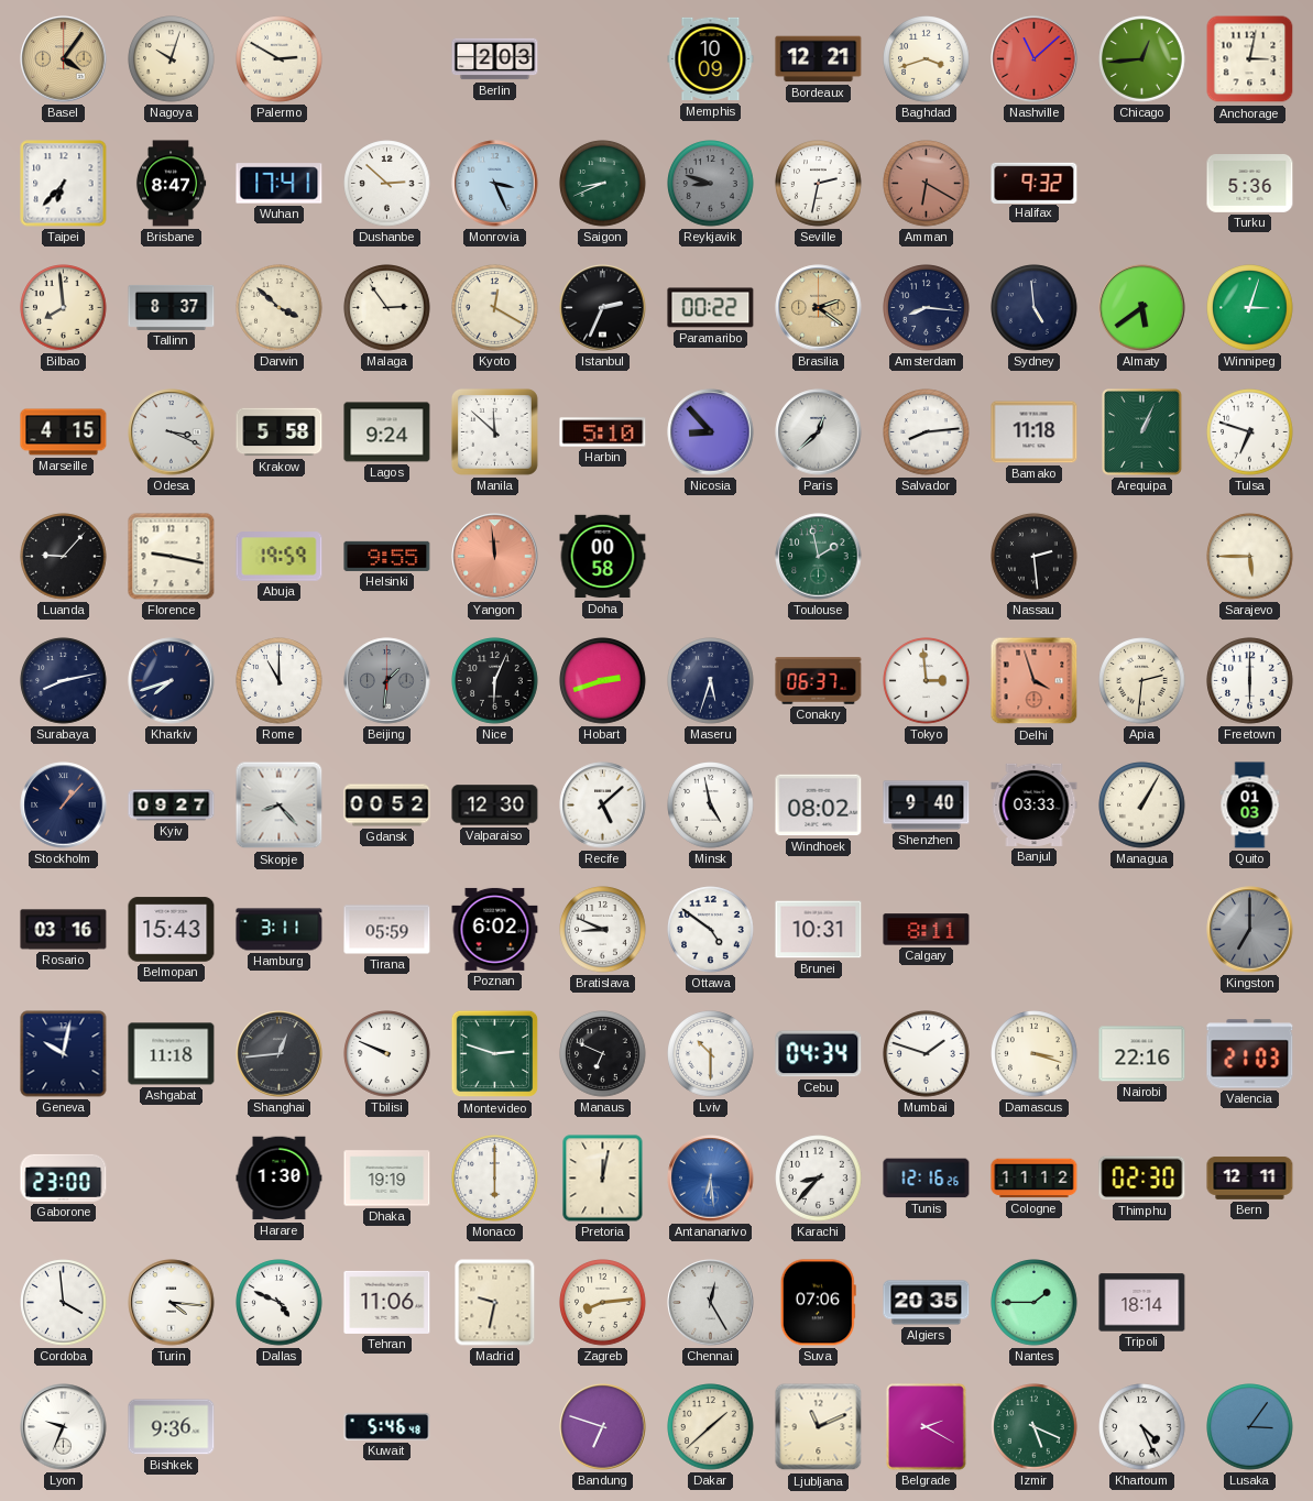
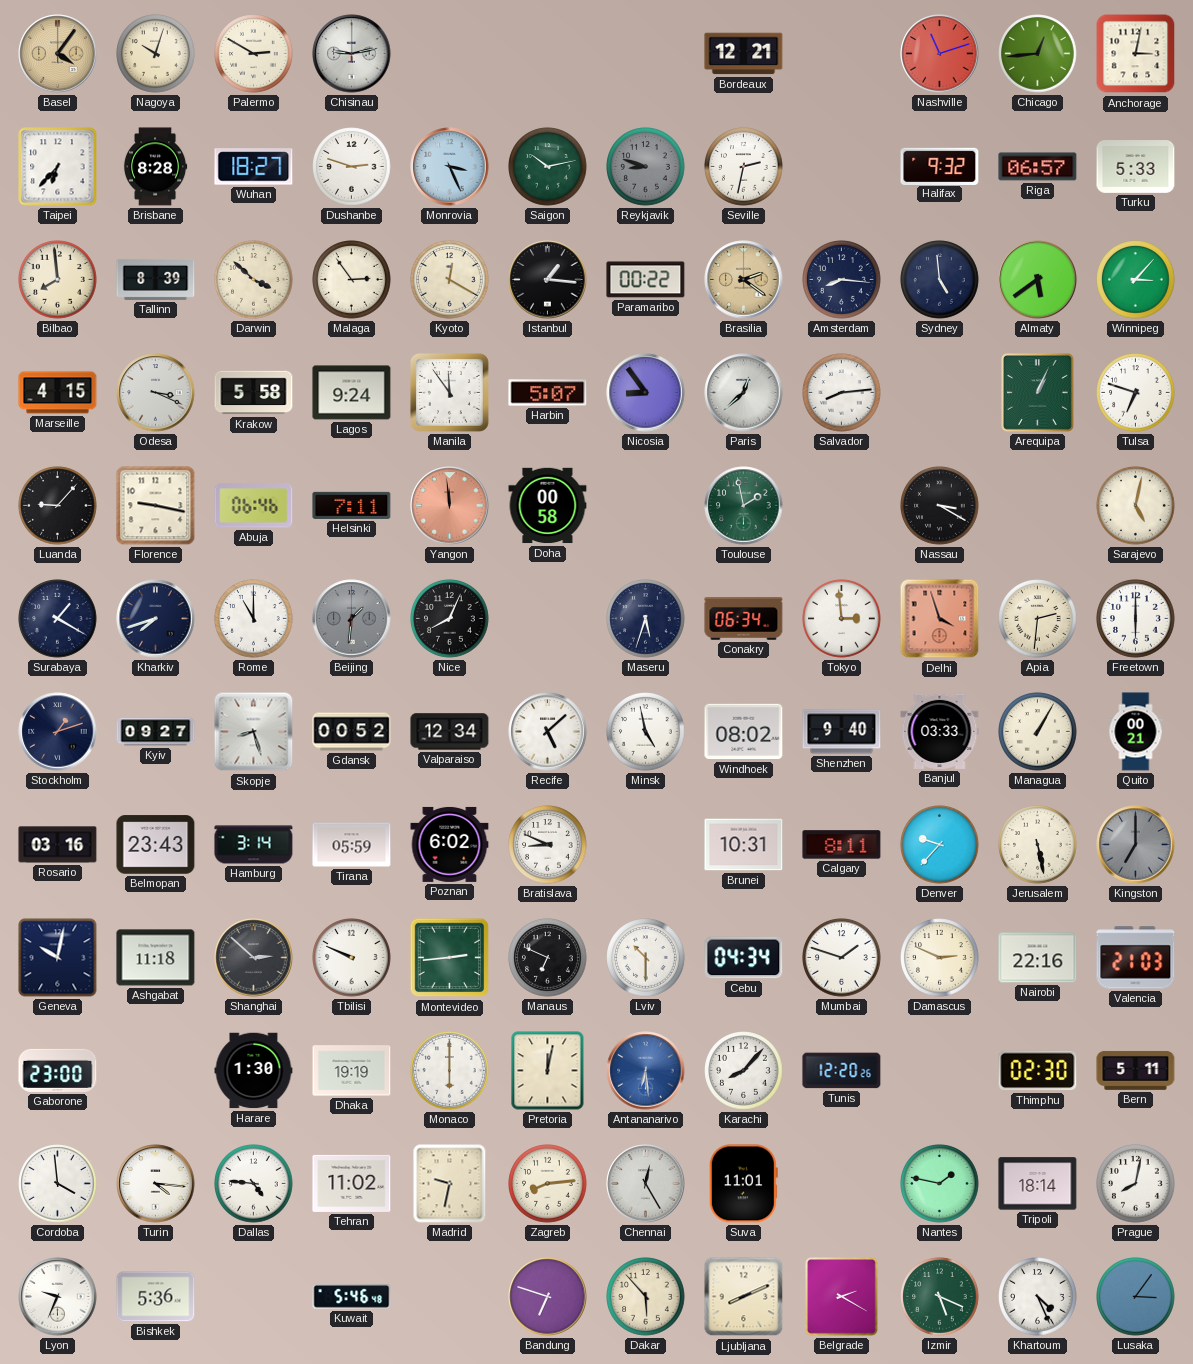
Chisinau: none -> 9:13 (352, 54)
Berlin: 2:03 -> none (495, 59)
Memphis: 10:09 -> none (711, 59)
Baghdad: 3:42 -> none (927, 59)
Nashville: 11:08 -> 11:12 (940, 54)
Brisbane: 8:47 -> 8:28 (155, 167)
Wuhan: 17:41 -> 18:27 (254, 167)
Dushanbe: 2:52 -> 2:48 (352, 167)
Saigon: 8:41 -> 10:13 (548, 167)
Amman: 6:20 -> none (927, 184)
Riga: none -> 06:57 (1038, 167)
Turku: 5:36 -> 5:33 (1136, 167)
Tallinn: 8:37 -> 8:39 (156, 279)
Istanbul: 2:34 -> 1:16 (548, 280)
Winnipeg: 3:03 -> 3:07 (1136, 280)
Manila: 11:52 -> 11:54 (449, 392)
Harbin: 5:10 -> 5:07 (548, 393)
Nicosia: 8:53 -> 8:54 (646, 393)
Bamako: 11:18 -> none (1035, 432)
Abuja: 19:59 -> 06:46 (254, 506)
Helsinki: 9:55 -> 7:11 (352, 505)
Nassau: 2:29 -> 3:20 (940, 506)
Sarajevo: 5:45 -> 5:02 (1136, 506)
Surabaya: 8:13 -> 1:20 (58, 619)
Nice: 6:04 -> 8:04 (450, 619)
Hobart: 2:42 -> none (603, 681)
Conakry: 06:37 -> 06:34 (744, 619)
Stockholm: 1:07 -> 1:12 (58, 732)
Skopje: 8:23 -> 8:27 (254, 732)
Valparaiso: 12:30 -> 12:34 (450, 732)
Quito: 01:03 -> 00:21 (1136, 732)
Belmopan: 15:43 -> 23:43 (156, 845)
Hamburg: 3:11 -> 3:14 (254, 845)
Ottawa: 4:51 -> none (711, 930)
Denver: none -> 9:37 (940, 845)
Jerusalem: none -> 5:28 (1038, 845)
Shanghai: 12:44 -> 2:52 (254, 958)
Montevideo: 2:48 -> 2:44 (450, 958)
Damascus: 3:18 -> 2:49 (940, 958)
Karachi: 8:37 -> 8:07 (744, 1071)
Tunis: 12:16 -> 12:20 (842, 1071)
Cologne: 11:12 -> none (1035, 1179)
Bern: 12:11 -> 5:11 (1136, 1071)
Dallas: 4:49 -> 4:46 (254, 1184)
Tehran: 11:06 -> 11:02 (352, 1183)
Suva: 07:06 -> 11:01 (743, 1184)
Algiers: 20:35 -> none (927, 1303)
Nantes: 1:45 -> 1:47 (940, 1184)
Prague: none -> 8:02 (1136, 1184)
Bishkek: 9:36 -> 5:36 (156, 1297)
Dakar: 1:38 -> 5:53 (646, 1297)
Ljubljana: 11:11 -> 8:11 (744, 1297)
